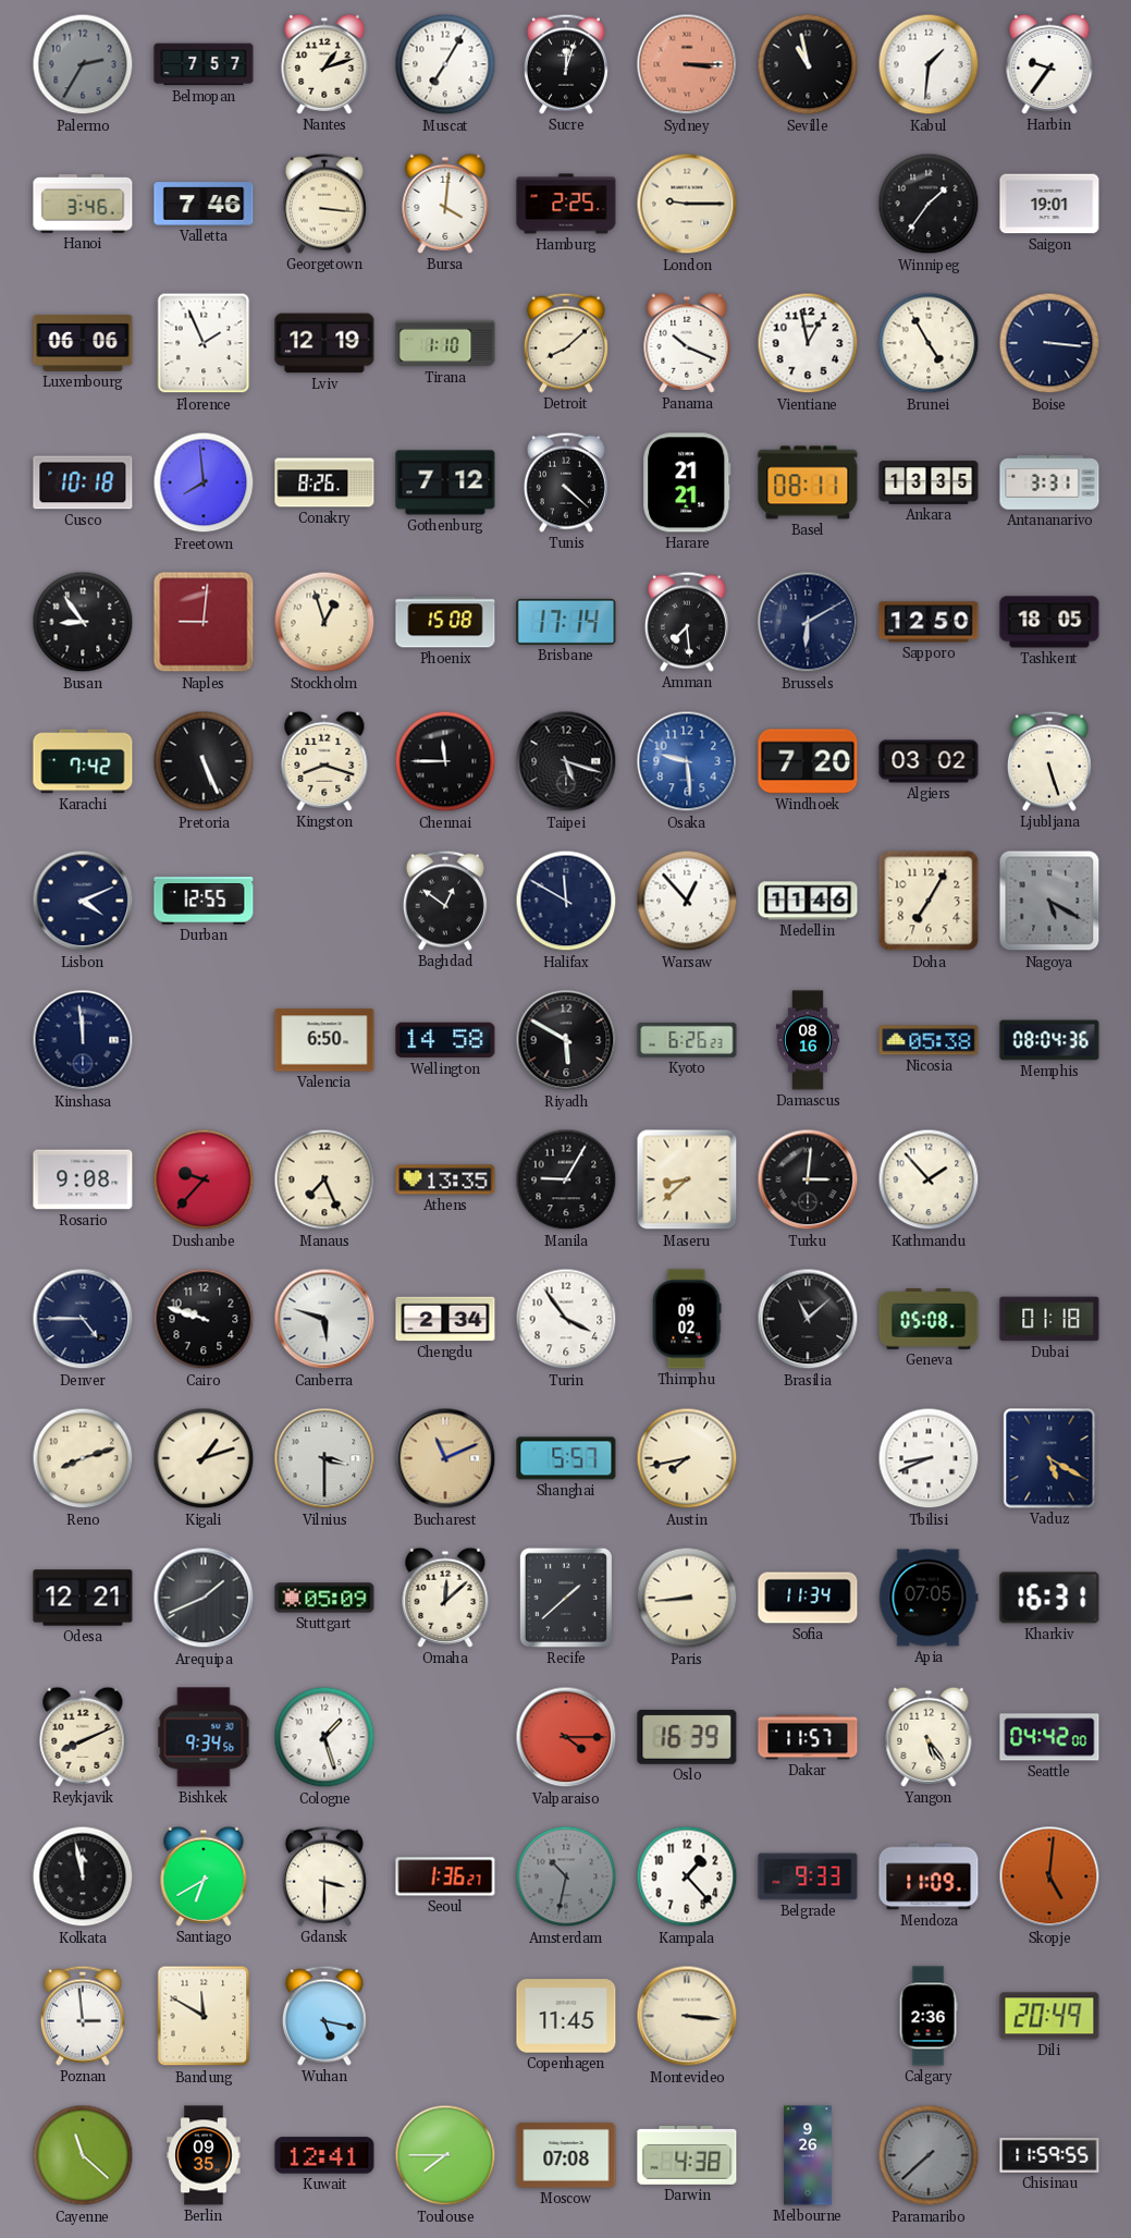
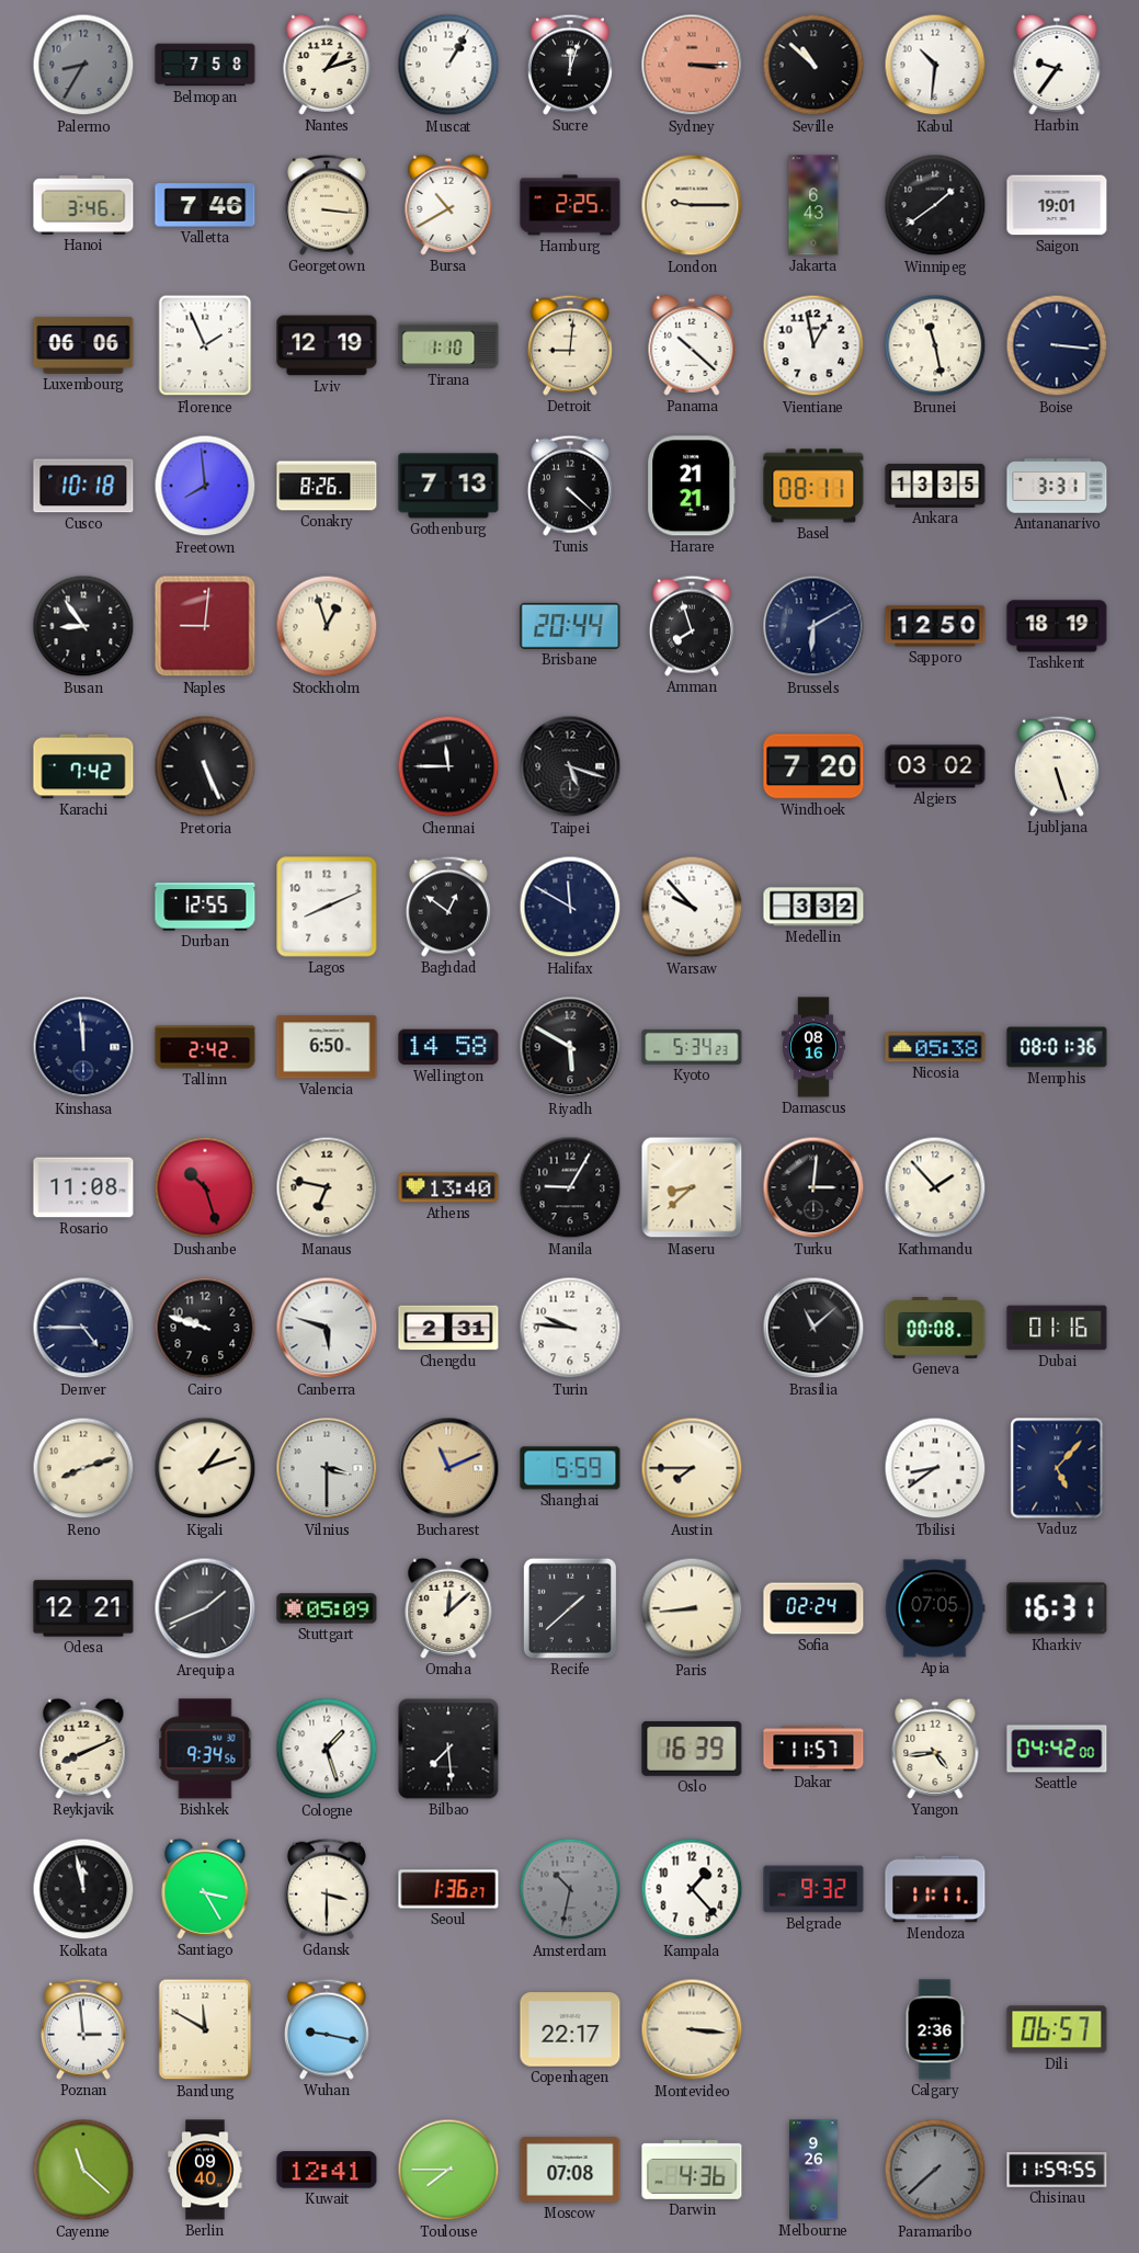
Palermo: 2:35 -> 8:35 (83, 65)
Belmopan: 7:57 -> 7:58 (205, 65)
Muscat: 7:05 -> 1:05 (448, 65)
Seville: 10:58 -> 10:52 (813, 65)
Kabul: 1:31 -> 10:31 (935, 65)
Bursa: 4:01 -> 10:40 (448, 205)
Jakarta: none -> 6:43 (813, 205)
Winnipeg: 1:36 -> 1:39 (935, 205)
Detroit: 8:08 -> 9:01 (570, 345)
Panama: 10:19 -> 10:22 (692, 345)
Brunei: 4:55 -> 11:28 (935, 345)
Gothenburg: 7:12 -> 7:13 (448, 486)
Phoenix: 15:08 -> none (445, 622)
Brisbane: 17:14 -> 20:44 (570, 626)
Amman: 7:29 -> 7:57 (692, 626)
Tashkent: 18:05 -> 18:19 (1057, 626)
Kingston: 8:18 -> none (324, 761)
Osaka: 9:29 -> none (687, 761)
Lisbon: 4:11 -> none (83, 901)
Lagos: none -> 8:11 (327, 907)
Warsaw: 12:53 -> 9:53 (692, 907)
Medellin: 11:46 -> 3:32 (813, 907)
Doha: 7:05 -> none (929, 901)
Nagoya: 5:20 -> none (1049, 901)
Tallinn: none -> 2:42 (205, 1047)
Kyoto: 6:26 -> 5:34 (692, 1047)
Memphis: 08:04 -> 08:01 (1057, 1047)
Rosario: 9:08 -> 11:08 (83, 1187)
Dushanbe: 9:37 -> 10:27 (205, 1187)
Manaus: 7:26 -> 6:47 (327, 1187)
Athens: 13:35 -> 13:40 (448, 1187)
Chengdu: 2:34 -> 2:31 (448, 1328)
Turin: 3:54 -> 9:46 (570, 1328)
Thimphu: 09:02 -> none (687, 1319)
Geneva: 05:08 -> 00:08 (935, 1329)
Dubai: 01:18 -> 01:16 (1057, 1328)
Shanghai: 5:57 -> 5:59 (570, 1468)
Austin: 7:43 -> 7:45 (692, 1468)
Tbilisi: 8:41 -> 8:39 (935, 1468)
Vaduz: 5:20 -> 5:07 (1057, 1468)
Sofia: 11:34 -> 02:24 (813, 1608)
Bilbao: none -> 7:29 (448, 1749)
Valparaiso: 4:15 -> none (566, 1737)
Yangon: 5:24 -> 4:44 (935, 1749)
Santiago: 6:40 -> 3:25 (205, 1889)
Belgrade: 9:33 -> 9:32 (813, 1889)
Mendoza: 11:09 -> 11:11 (935, 1889)
Skopje: 5:01 -> none (1049, 1876)
Wuhan: 5:17 -> 9:17 (327, 2029)
Copenhagen: 11:45 -> 22:17 (570, 2029)
Dili: 20:49 -> 06:57 (1057, 2029)
Berlin: 09:35 -> 09:40 (205, 2170)
Darwin: 4:38 -> 4:36 (692, 2170)
